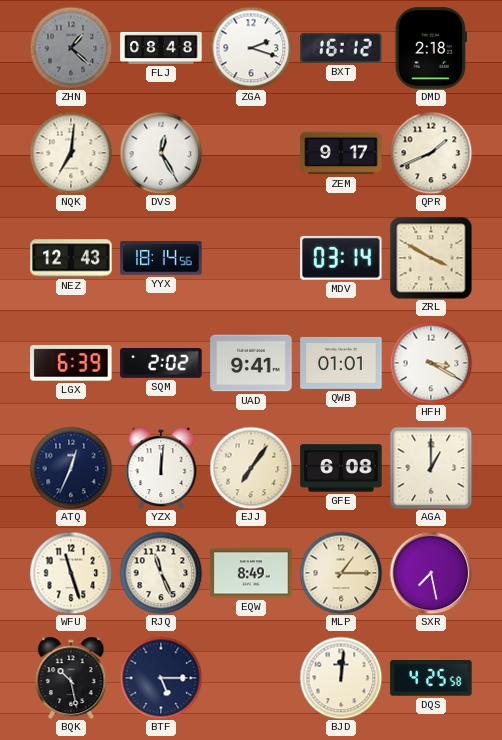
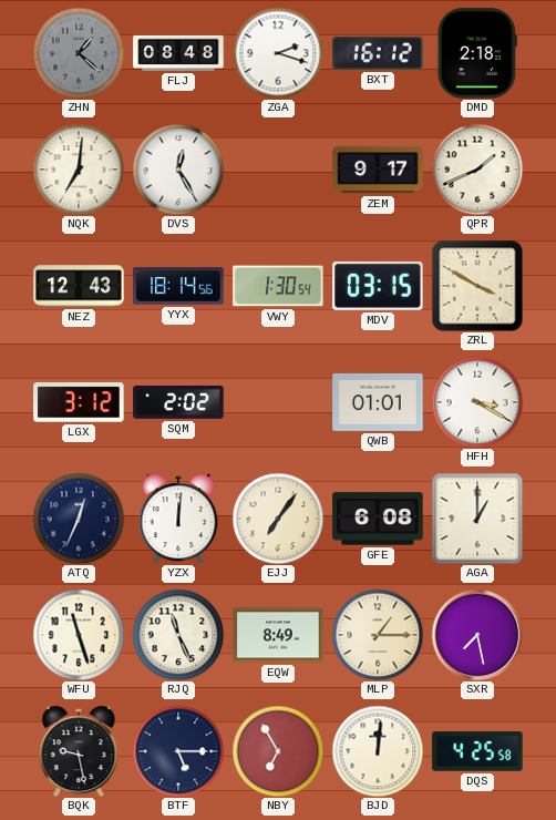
VWY: none -> 1:30 (278, 286)
MDV: 03:14 -> 03:15 (378, 286)
LGX: 6:39 -> 3:12 (79, 402)
UAD: 9:41 -> none (251, 363)
BQK: 10:28 -> 9:28 (79, 751)
NBY: none -> 6:55 (278, 751)
